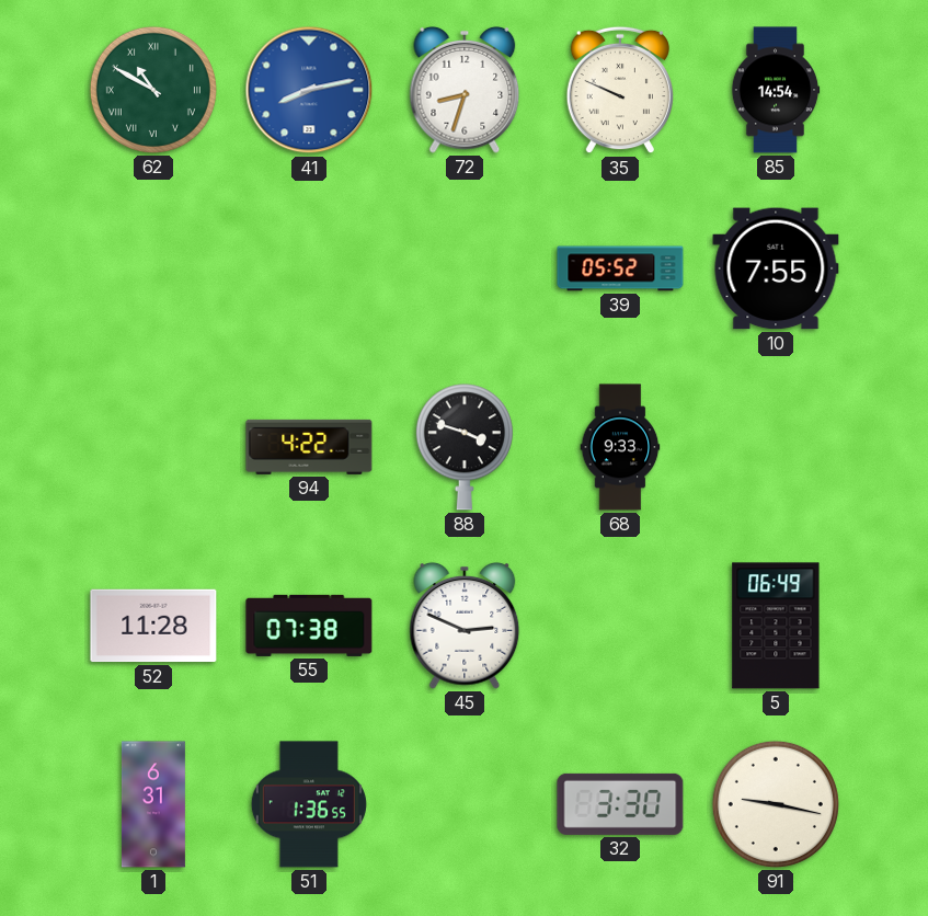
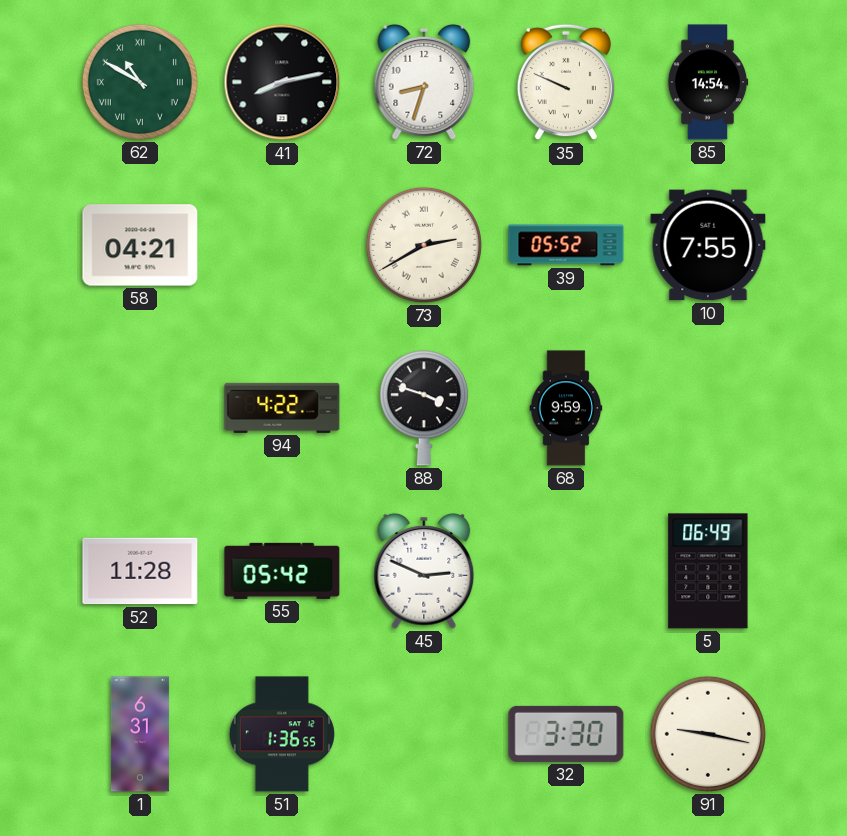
41 dial: blue -> black (282, 82)
58: none -> 04:21 (140, 245)
73: none -> 2:40 (424, 245)
68: 9:33 -> 9:59 (566, 408)
55: 07:38 -> 05:42 (282, 571)
